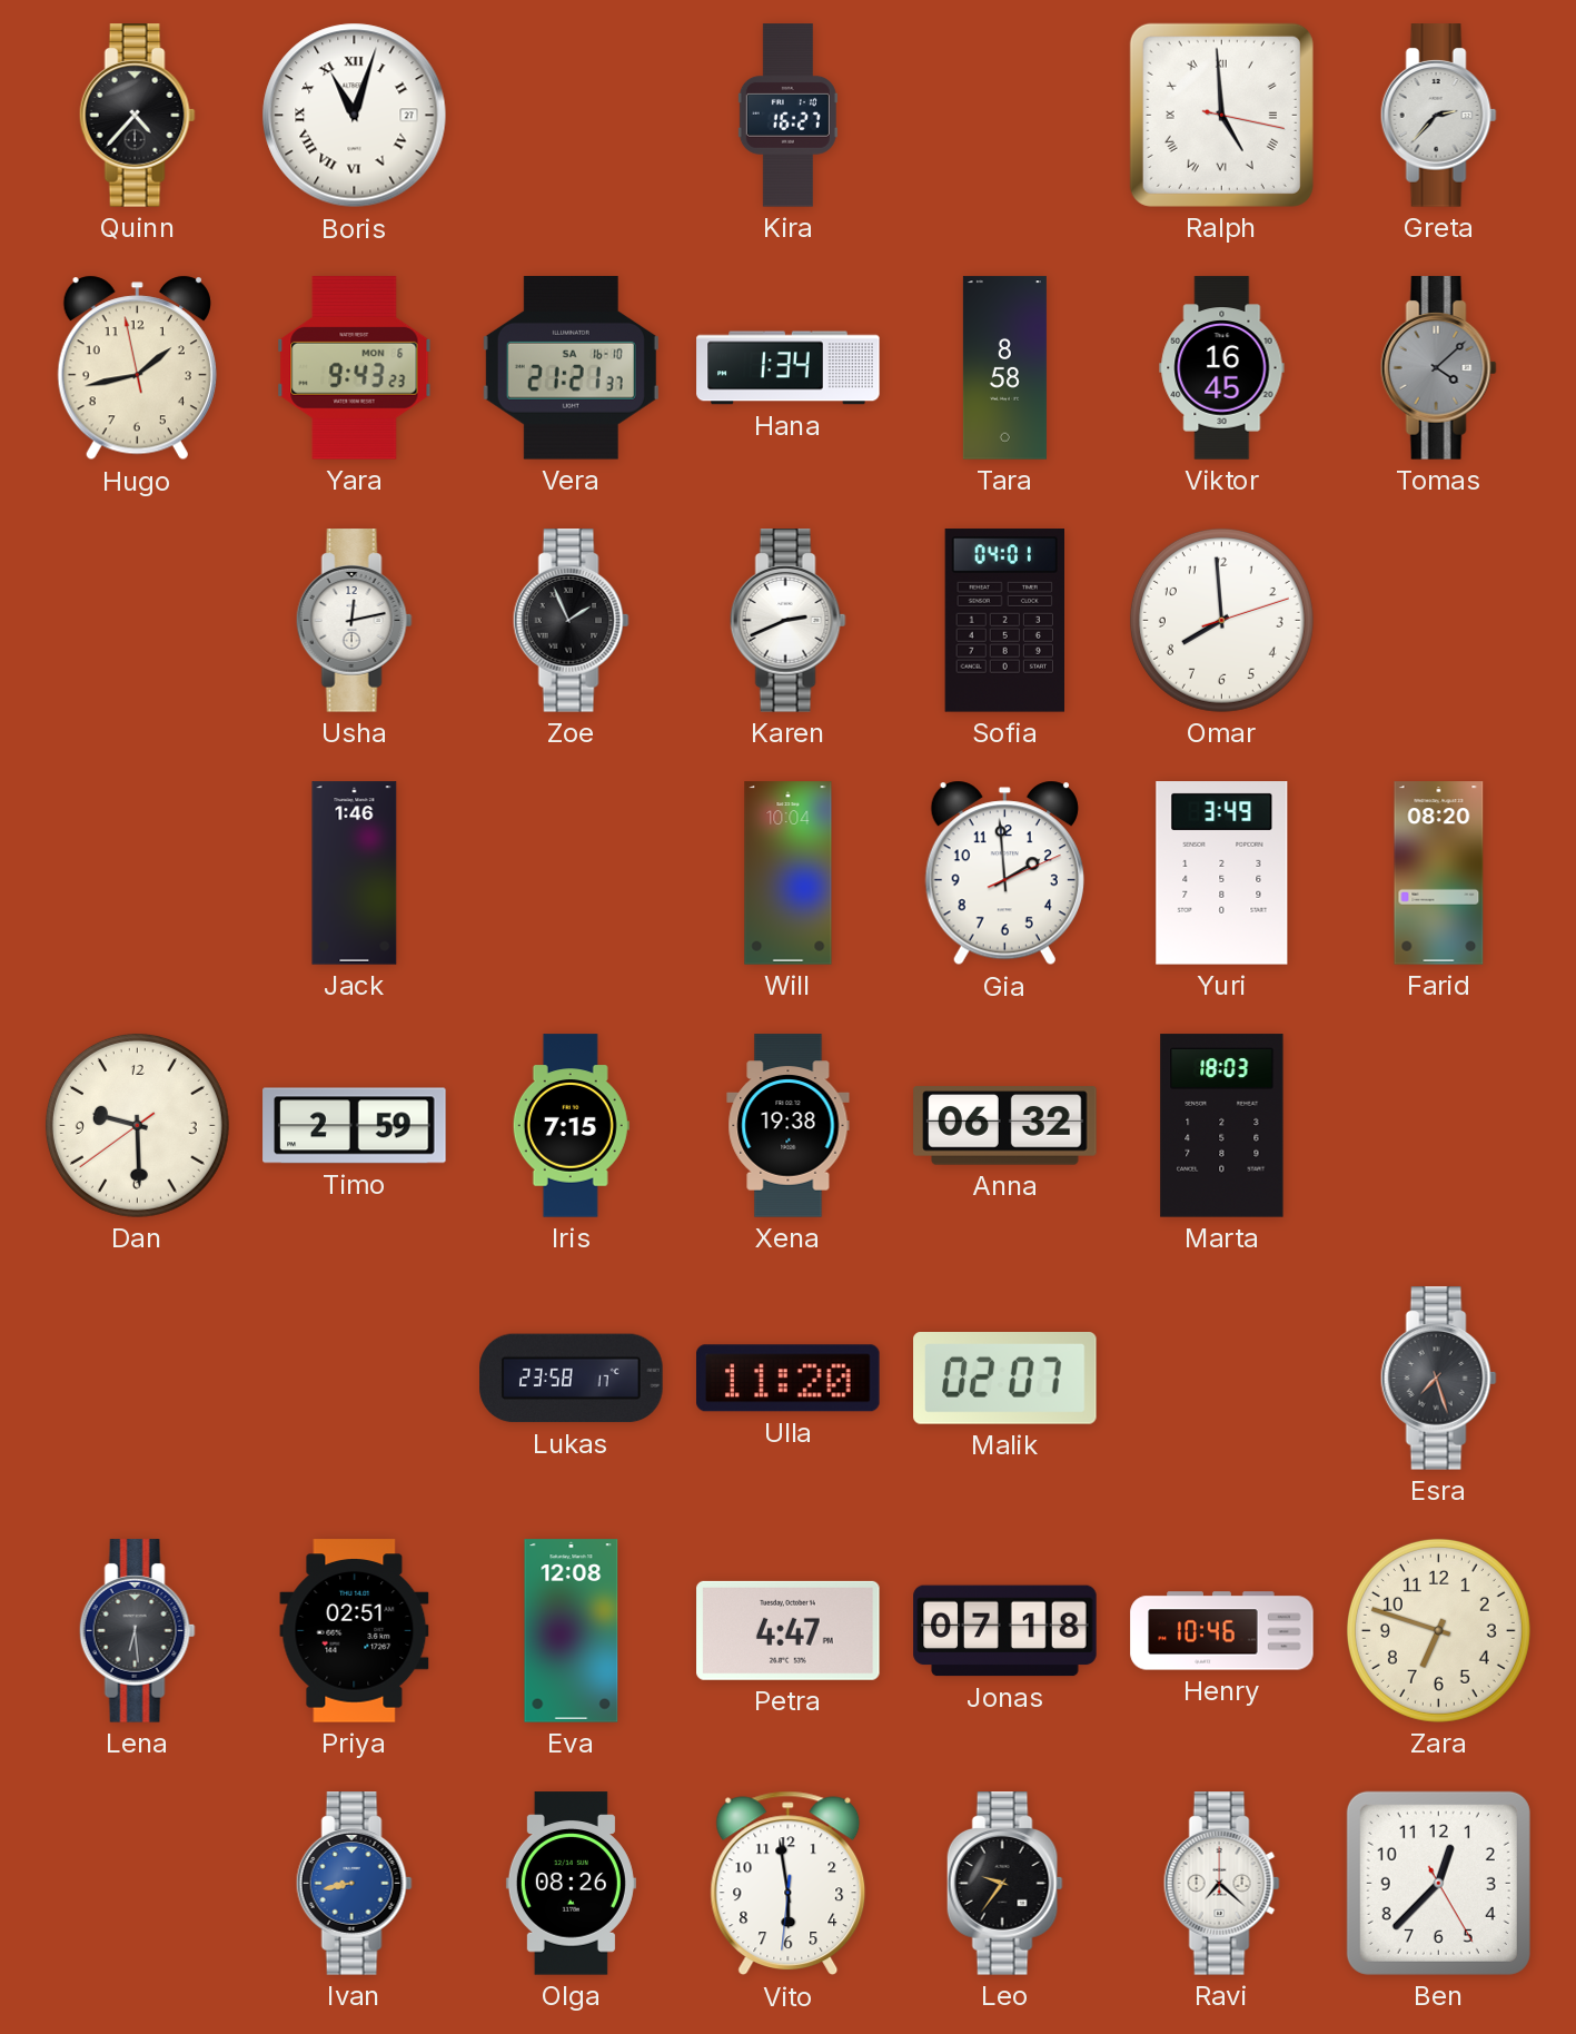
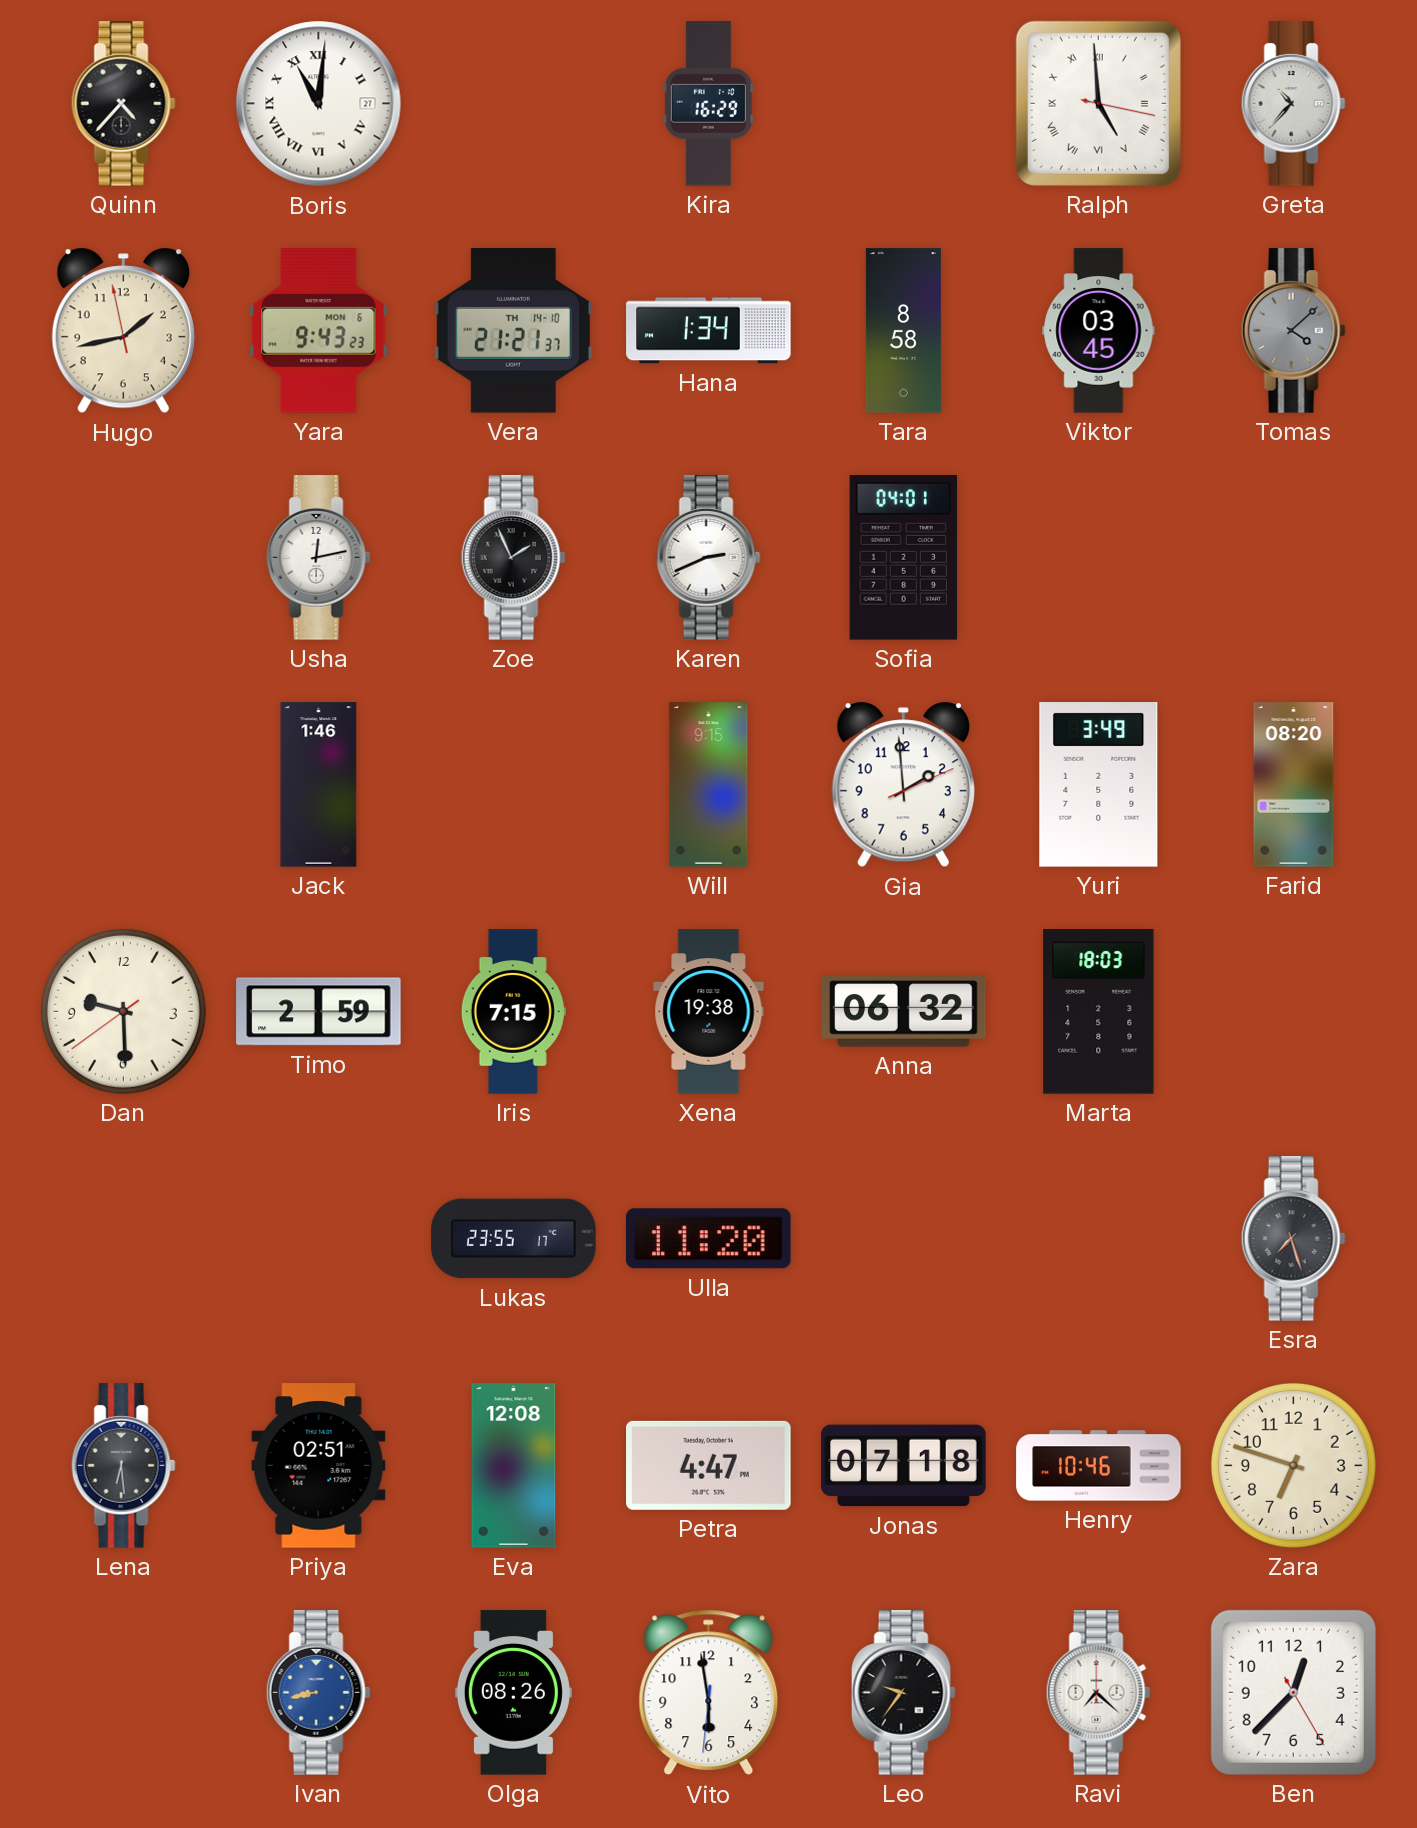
Boris: 11:03 -> 11:01 (319, 104)
Kira: 16:27 -> 16:29 (708, 104)
Greta: 2:37 -> 10:37 (1293, 104)
Vera date: SA 16-10 -> TH 14-10 (513, 331)
Viktor: 16:45 -> 03:45 (1099, 331)
Omar: 7:59 -> none (1221, 620)
Will: 10:04 -> 9:15 (709, 785)
Lukas: 23:58 -> 23:55 (514, 1239)
Malik: 02:07 -> none (1005, 1379)
